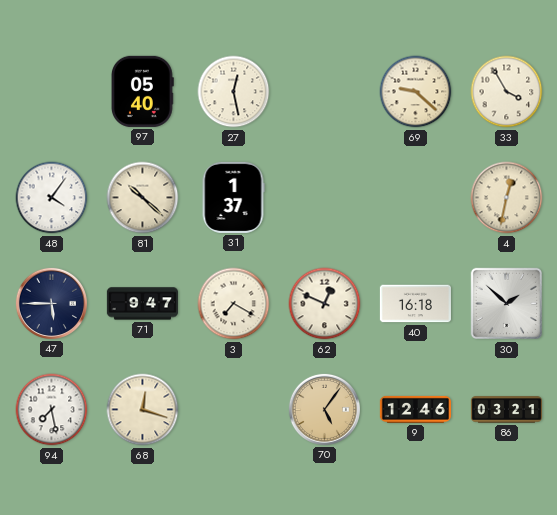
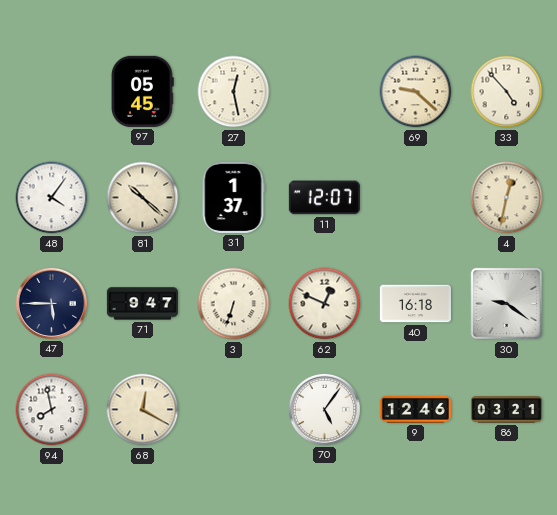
97: 05:40 -> 05:45 (142, 91)
33: 3:55 -> 4:53 (507, 92)
11: none -> 12:07 (324, 198)
3: 7:20 -> 6:33 (234, 304)
30: 1:52 -> 9:21 (507, 304)
94: 7:28 -> 7:58 (52, 410)
68: 12:18 -> 12:20 (143, 410)
70 dial: champagne -> white (324, 409)
